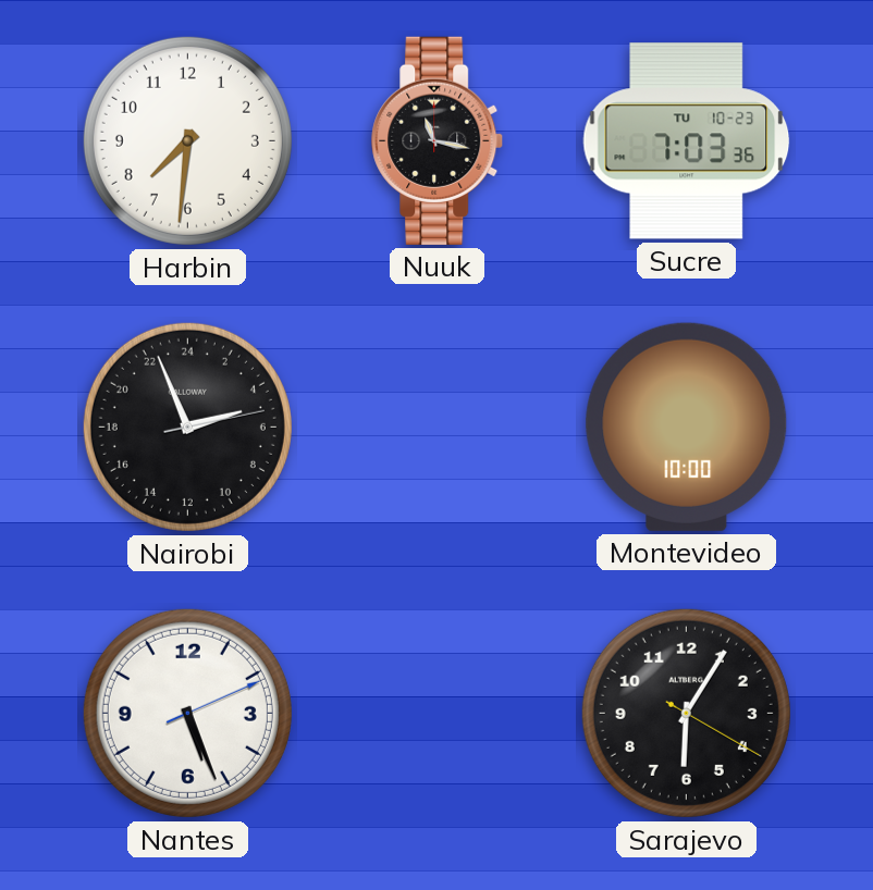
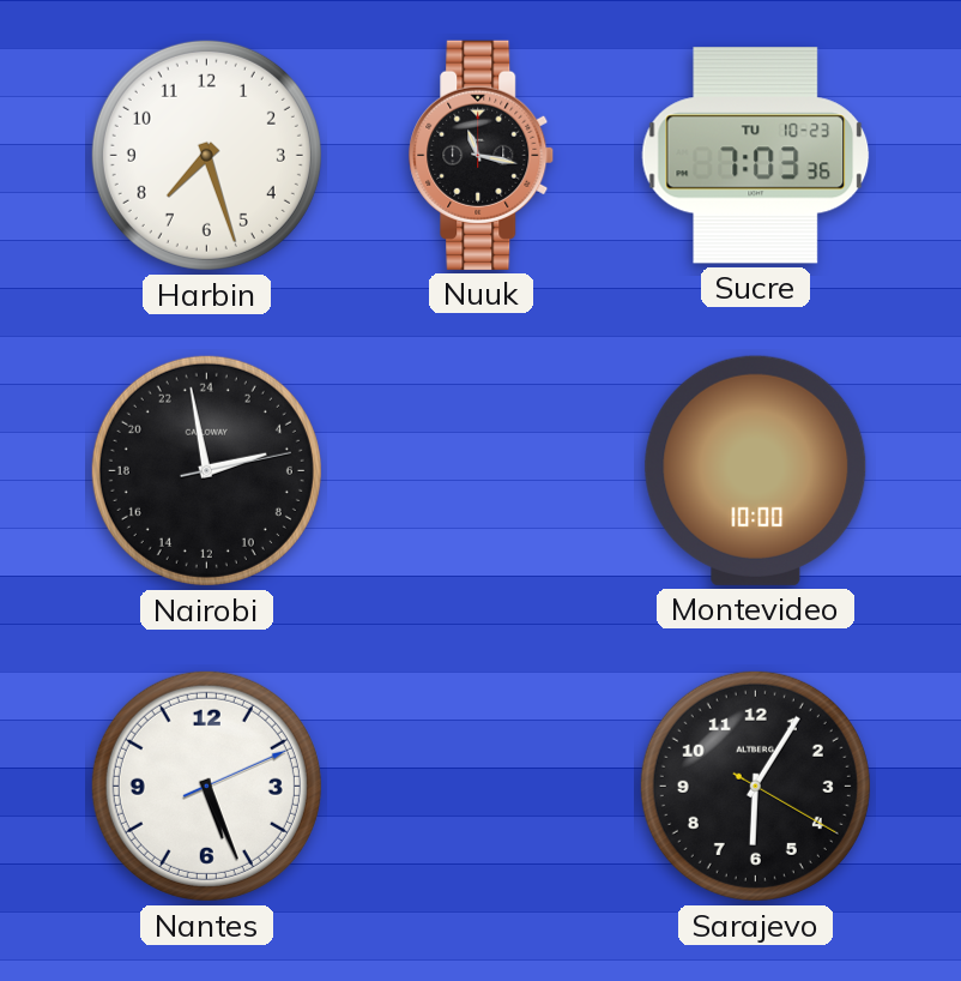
Harbin: 7:31 -> 7:27 (206, 155)
Nairobi: 4:56 -> 4:58 (206, 470)
